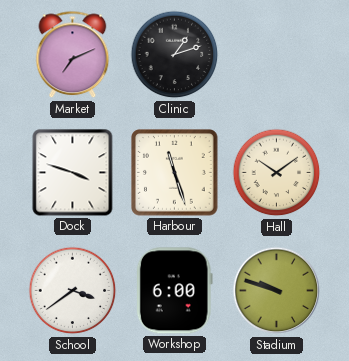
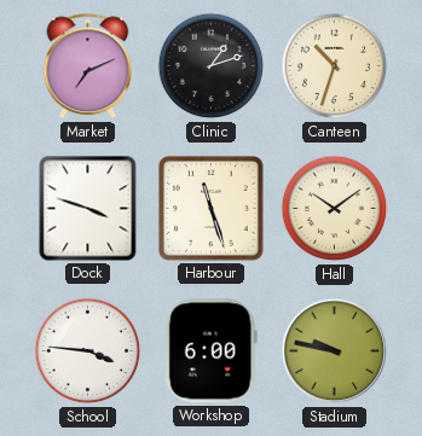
Canteen: none -> 10:33 (335, 66)
School: 3:39 -> 3:46 (88, 351)
Stadium: 9:48 -> 9:47 (335, 351)
